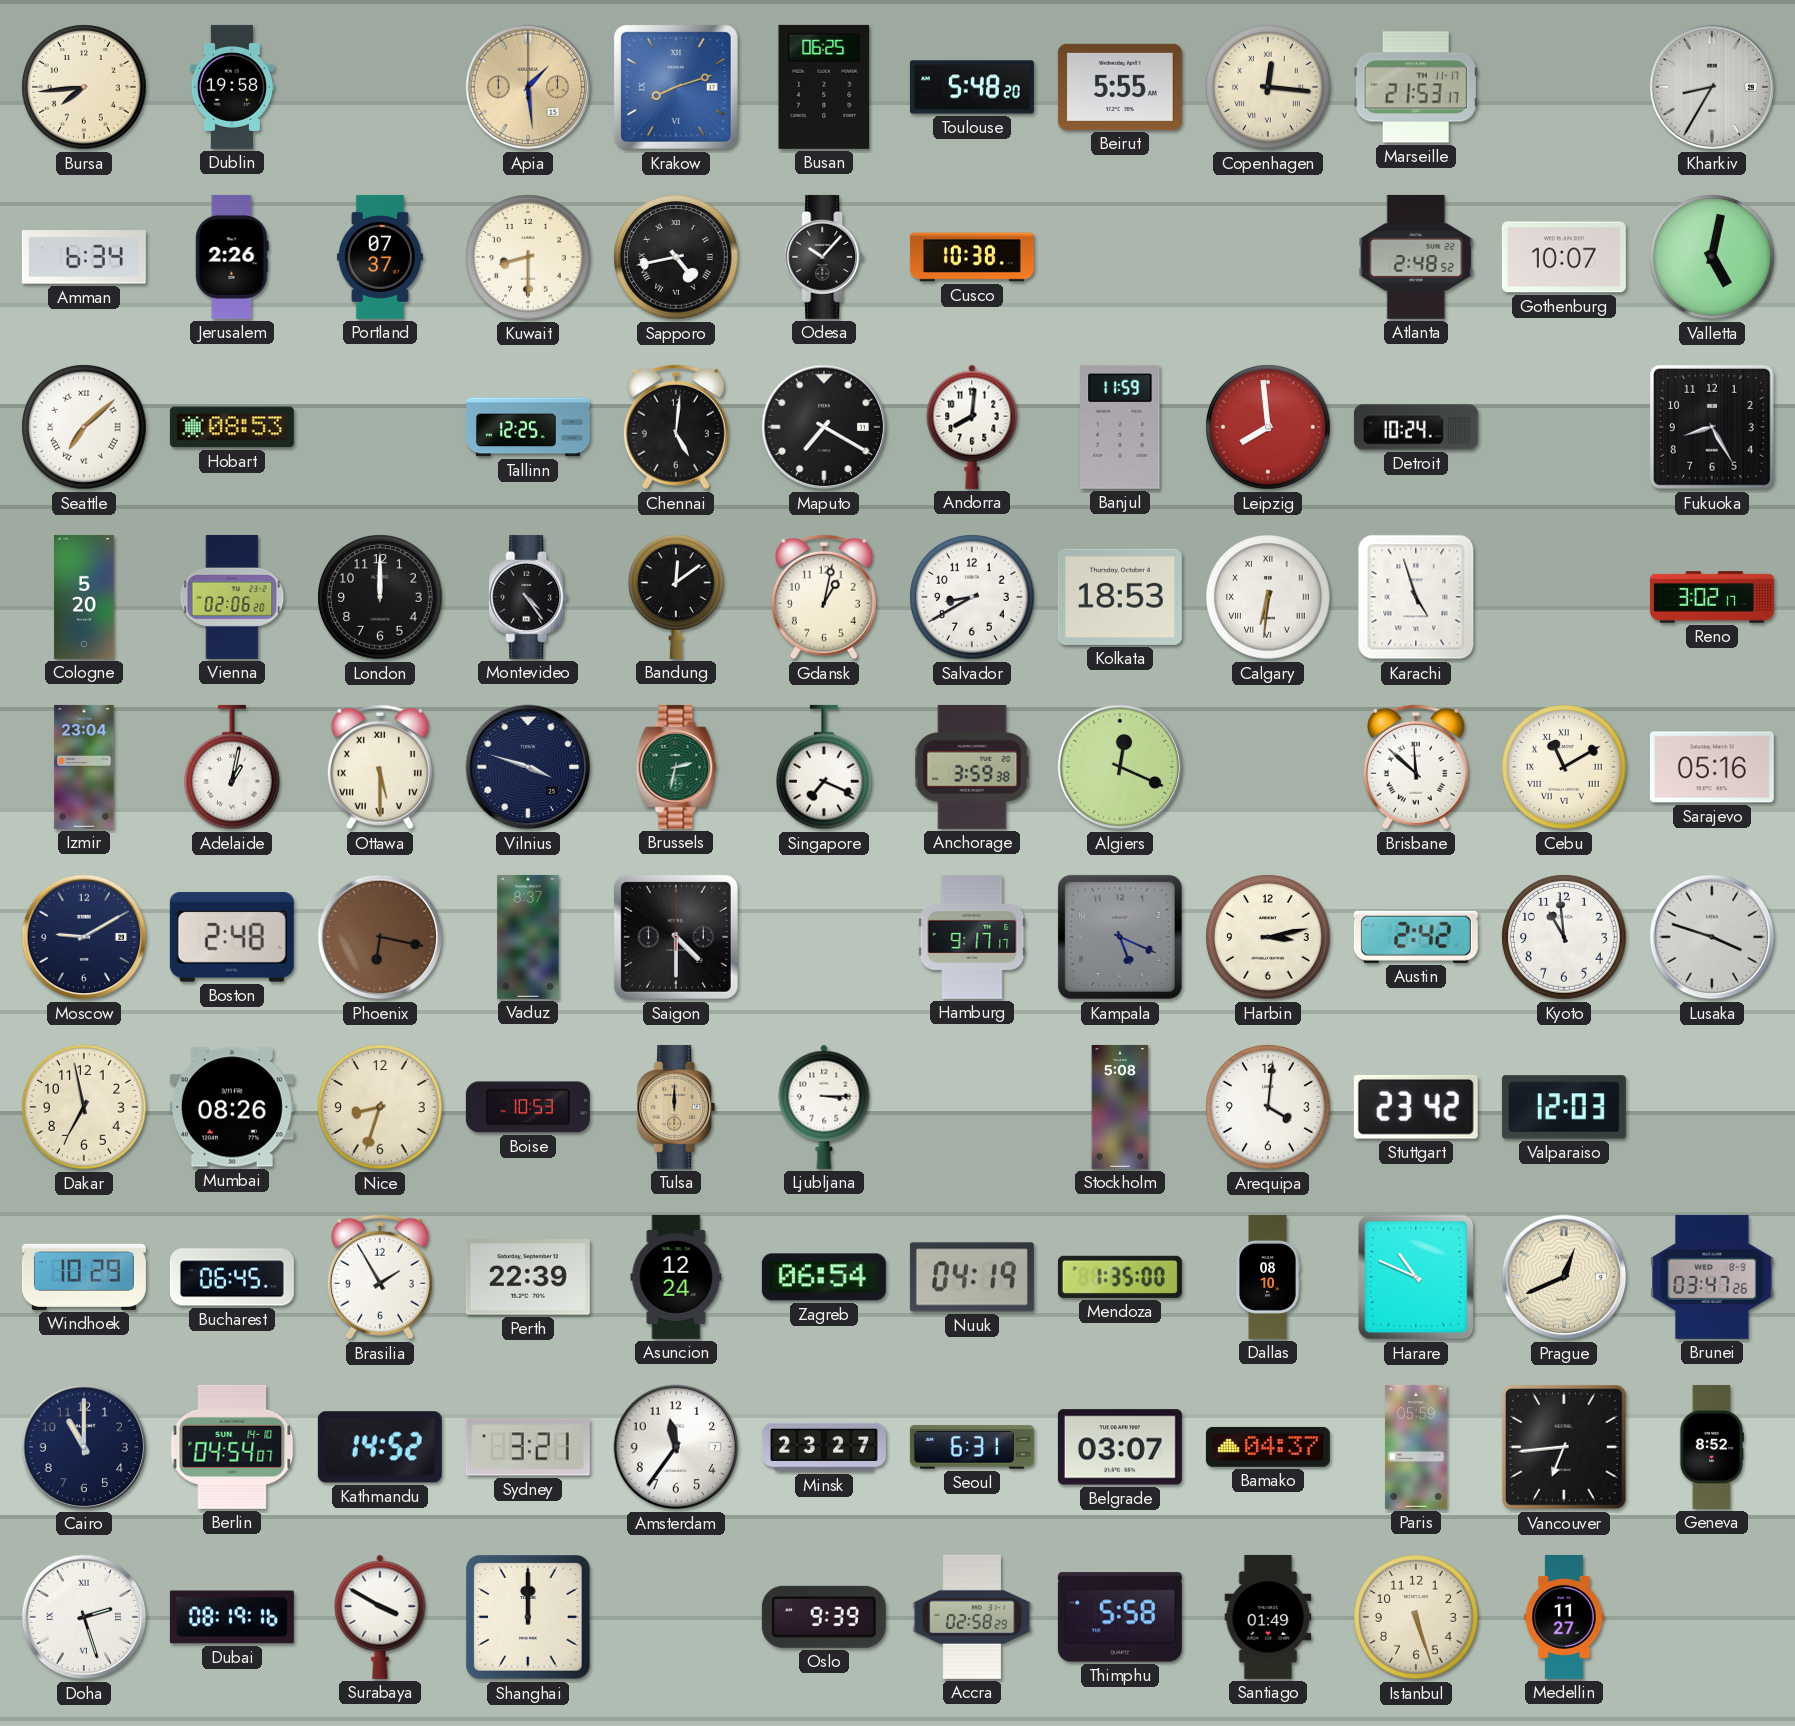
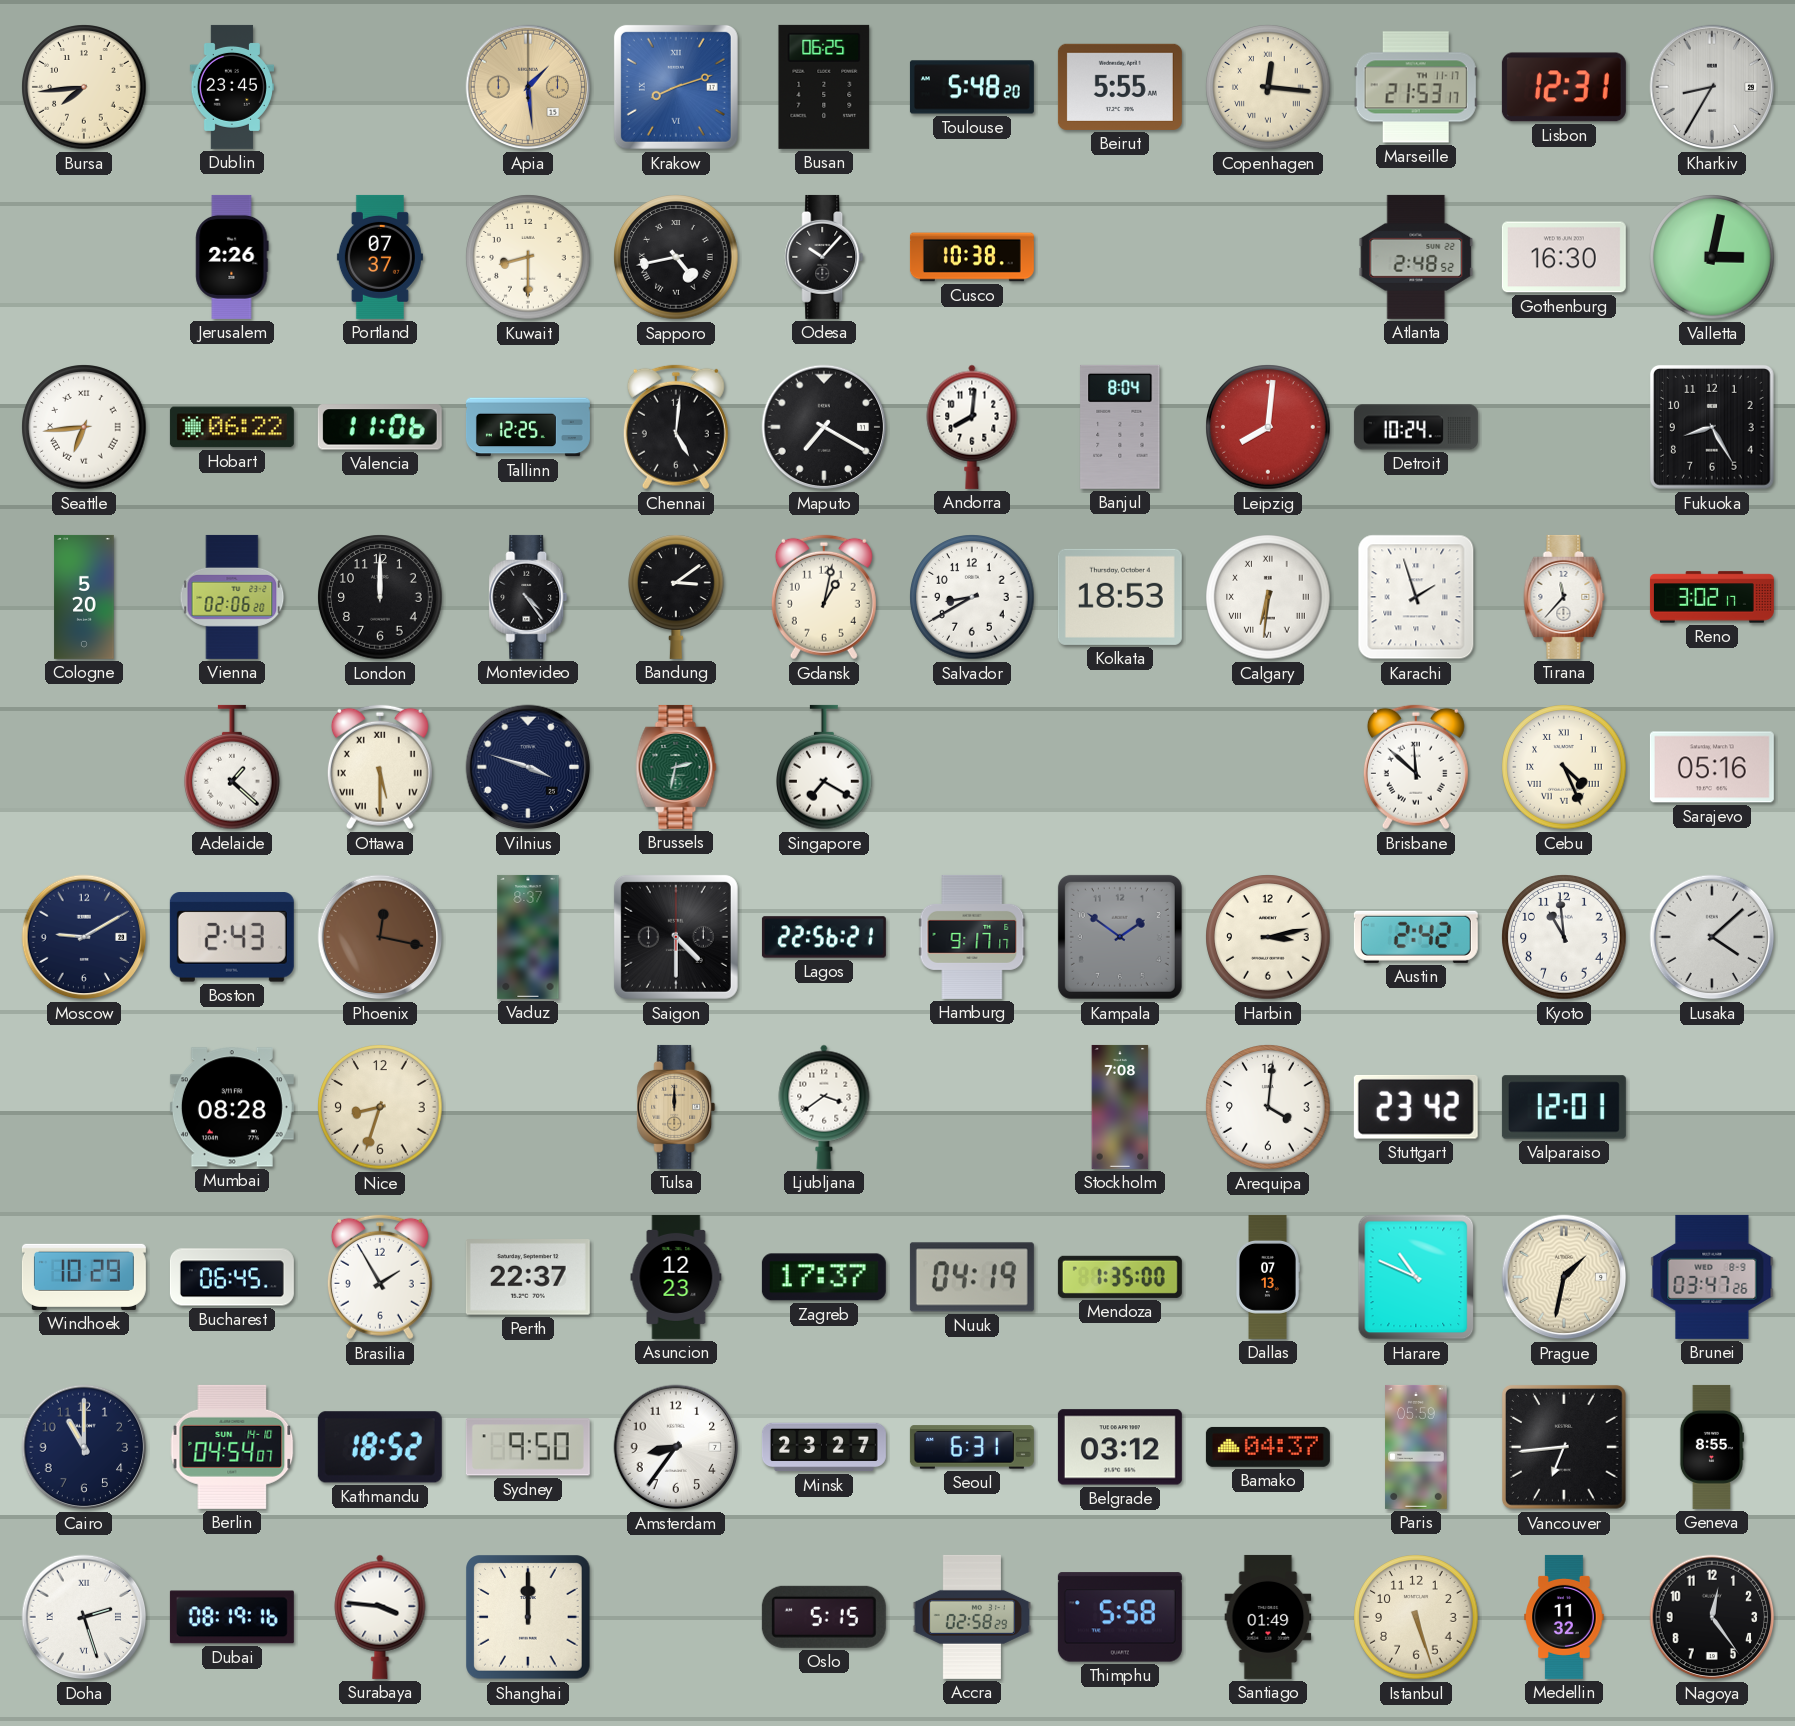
Dublin: 19:58 -> 23:45 (232, 87)
Lisbon: none -> 12:31 (1564, 87)
Amman: 6:34 -> none (84, 257)
Gothenburg: 10:07 -> 16:30 (1564, 257)
Valletta: 5:02 -> 3:02 (1712, 257)
Seattle: 7:08 -> 6:44 (84, 427)
Hobart: 08:53 -> 06:22 (232, 427)
Valencia: none -> 11:06 (380, 427)
Banjul: 11:59 -> 8:04 (1120, 427)
Leipzig: 7:59 -> 8:01 (1268, 427)
Bandung: 12:09 -> 3:09 (677, 597)
Karachi: 4:57 -> 1:57 (1416, 597)
Tirana: none -> 11:37 (1564, 597)
Izmir: 23:04 -> none (84, 767)
Adelaide: 1:02 -> 1:22 (233, 767)
Singapore: 7:19 -> 7:20 (825, 767)
Anchorage: 3:59 -> none (972, 767)
Algiers: 12:19 -> none (1120, 767)
Cebu: 11:10 -> 4:26 (1564, 767)
Boston: 2:48 -> 2:43 (232, 937)
Phoenix: 6:17 -> 12:17 (380, 937)
Lagos: none -> 22:56 (824, 937)
Kampala: 5:19 -> 1:51 (1120, 937)
Lusaka: 3:48 -> 4:08 (1712, 937)
Dakar: 6:58 -> none (84, 1107)
Mumbai: 08:26 -> 08:28 (232, 1107)
Boise: 10:53 -> none (528, 1107)
Ljubljana: 3:15 -> 3:39 (824, 1107)
Stockholm: 5:08 -> 7:08 (1120, 1107)
Valparaiso: 12:03 -> 12:01 (1564, 1107)
Perth: 22:39 -> 22:37 (528, 1278)
Asuncion: 12:24 -> 12:23 (676, 1277)
Zagreb: 06:54 -> 17:37 (824, 1277)
Dallas: 08:10 -> 07:13 (1268, 1277)
Prague: 12:41 -> 1:32 (1564, 1277)
Kathmandu: 14:52 -> 18:52 (380, 1447)
Sydney: 3:21 -> 9:50 (528, 1447)
Amsterdam: 11:36 -> 8:36 (676, 1447)
Belgrade: 03:07 -> 03:12 (1120, 1447)
Geneva: 8:52 -> 8:55 (1712, 1447)
Surabaya: 3:50 -> 3:46 (380, 1617)
Oslo: 9:39 -> 5:15 (824, 1617)
Medellin: 11:27 -> 11:32 (1564, 1617)
Nagoya: none -> 12:24 (1712, 1617)
